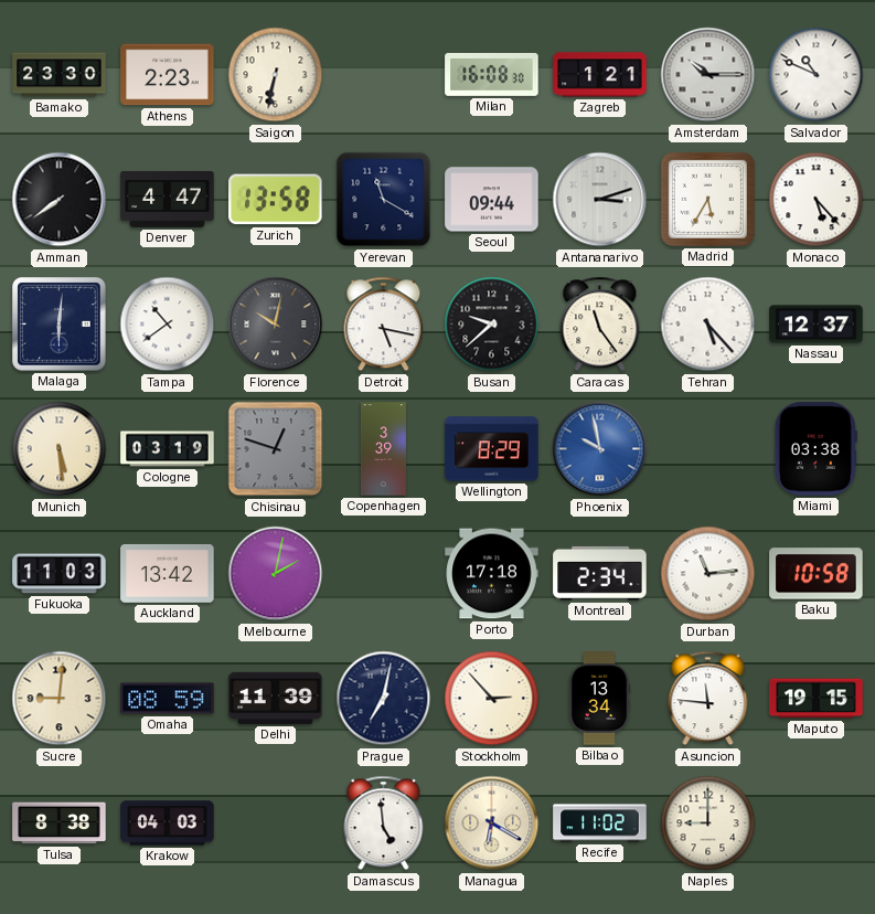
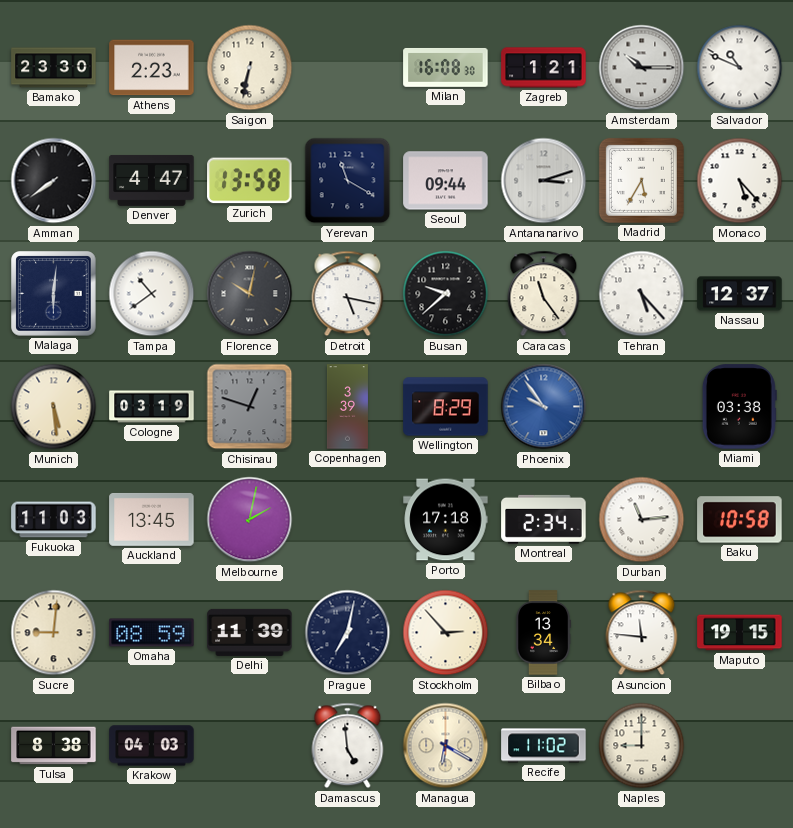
Phoenix: 9:58 -> 9:54 (544, 407)
Auckland: 13:42 -> 13:45 (152, 519)
